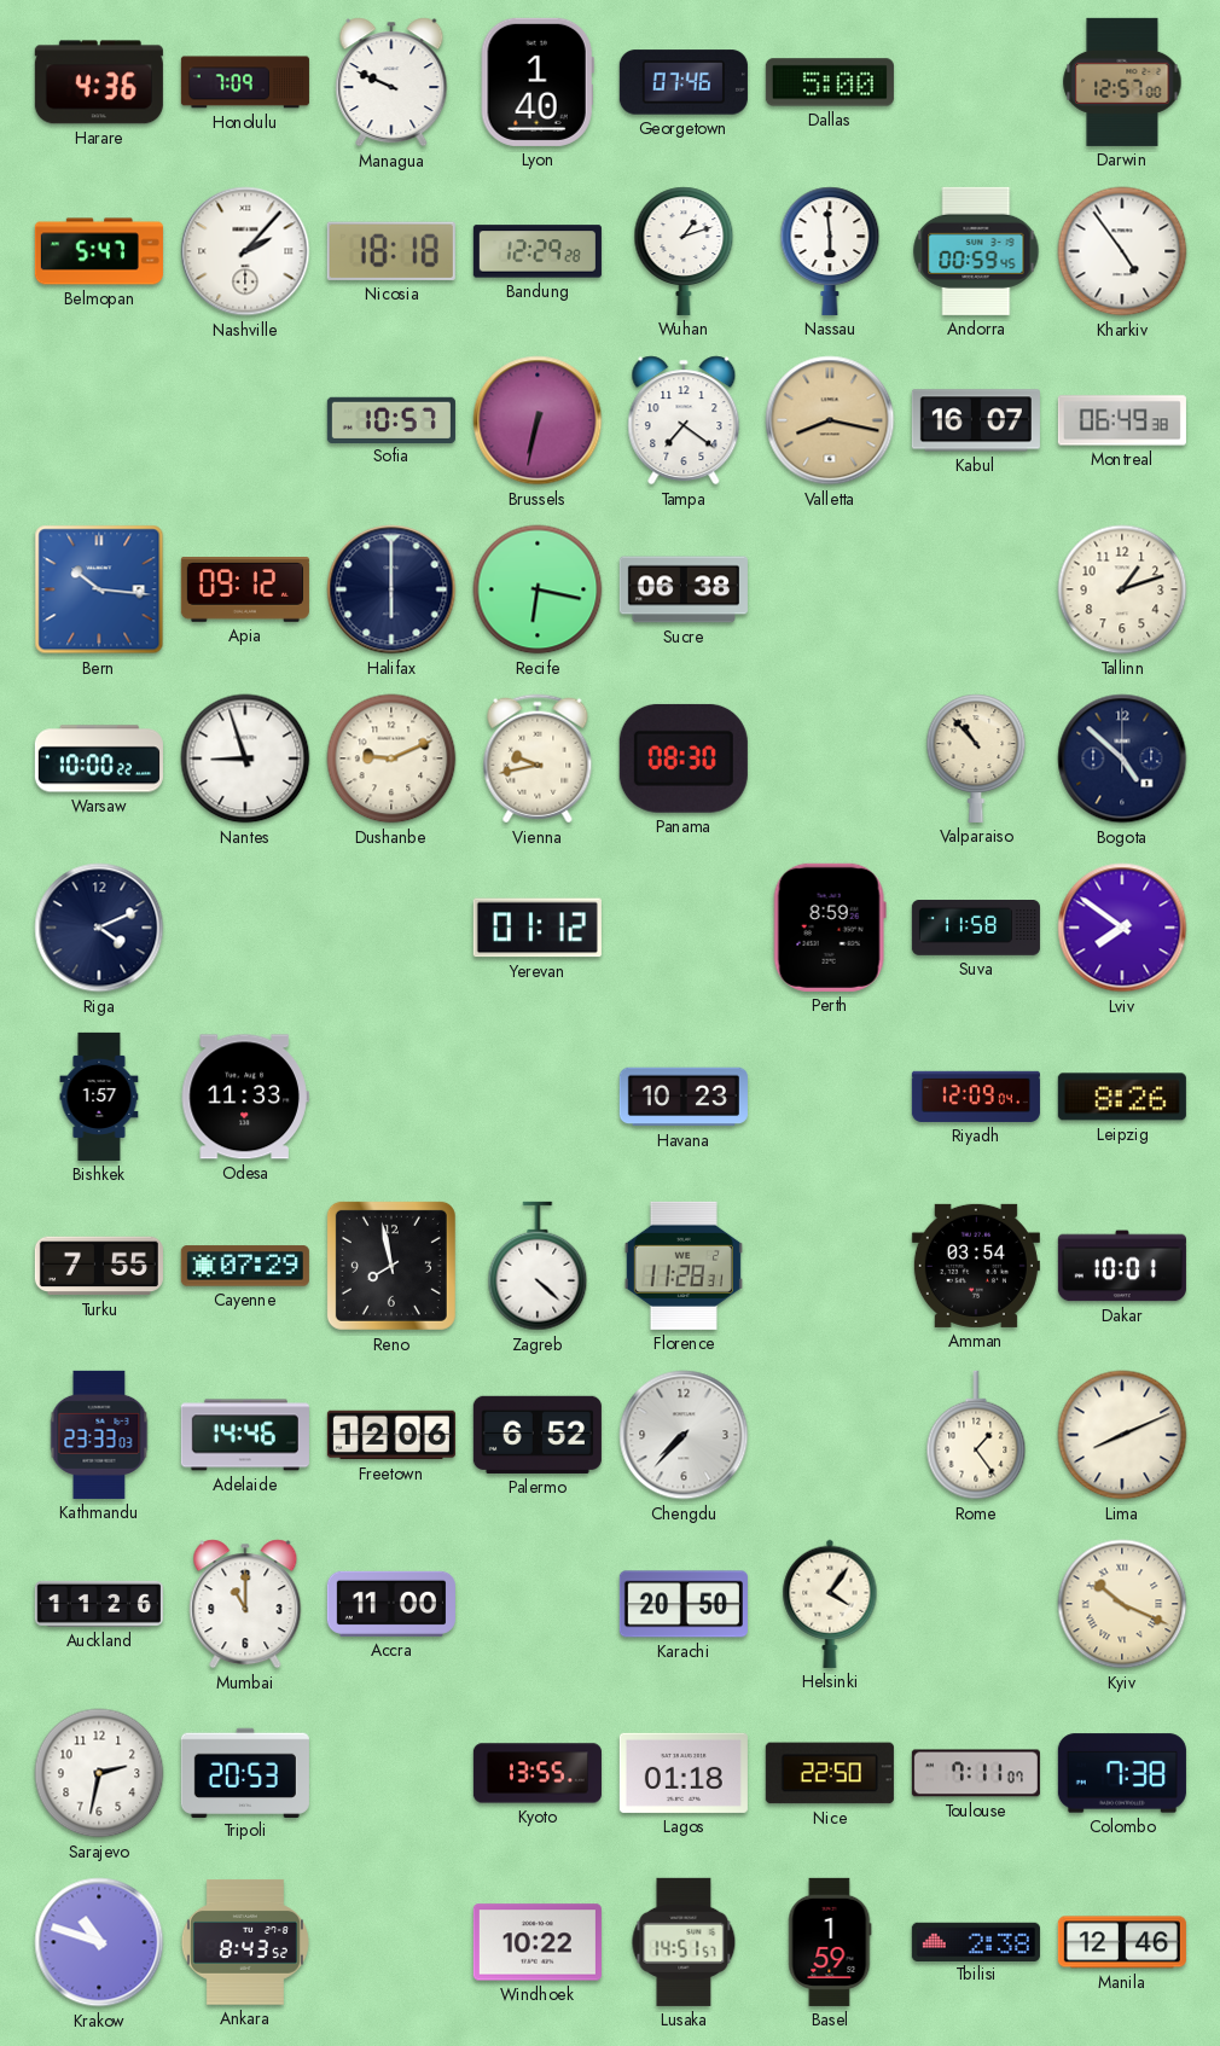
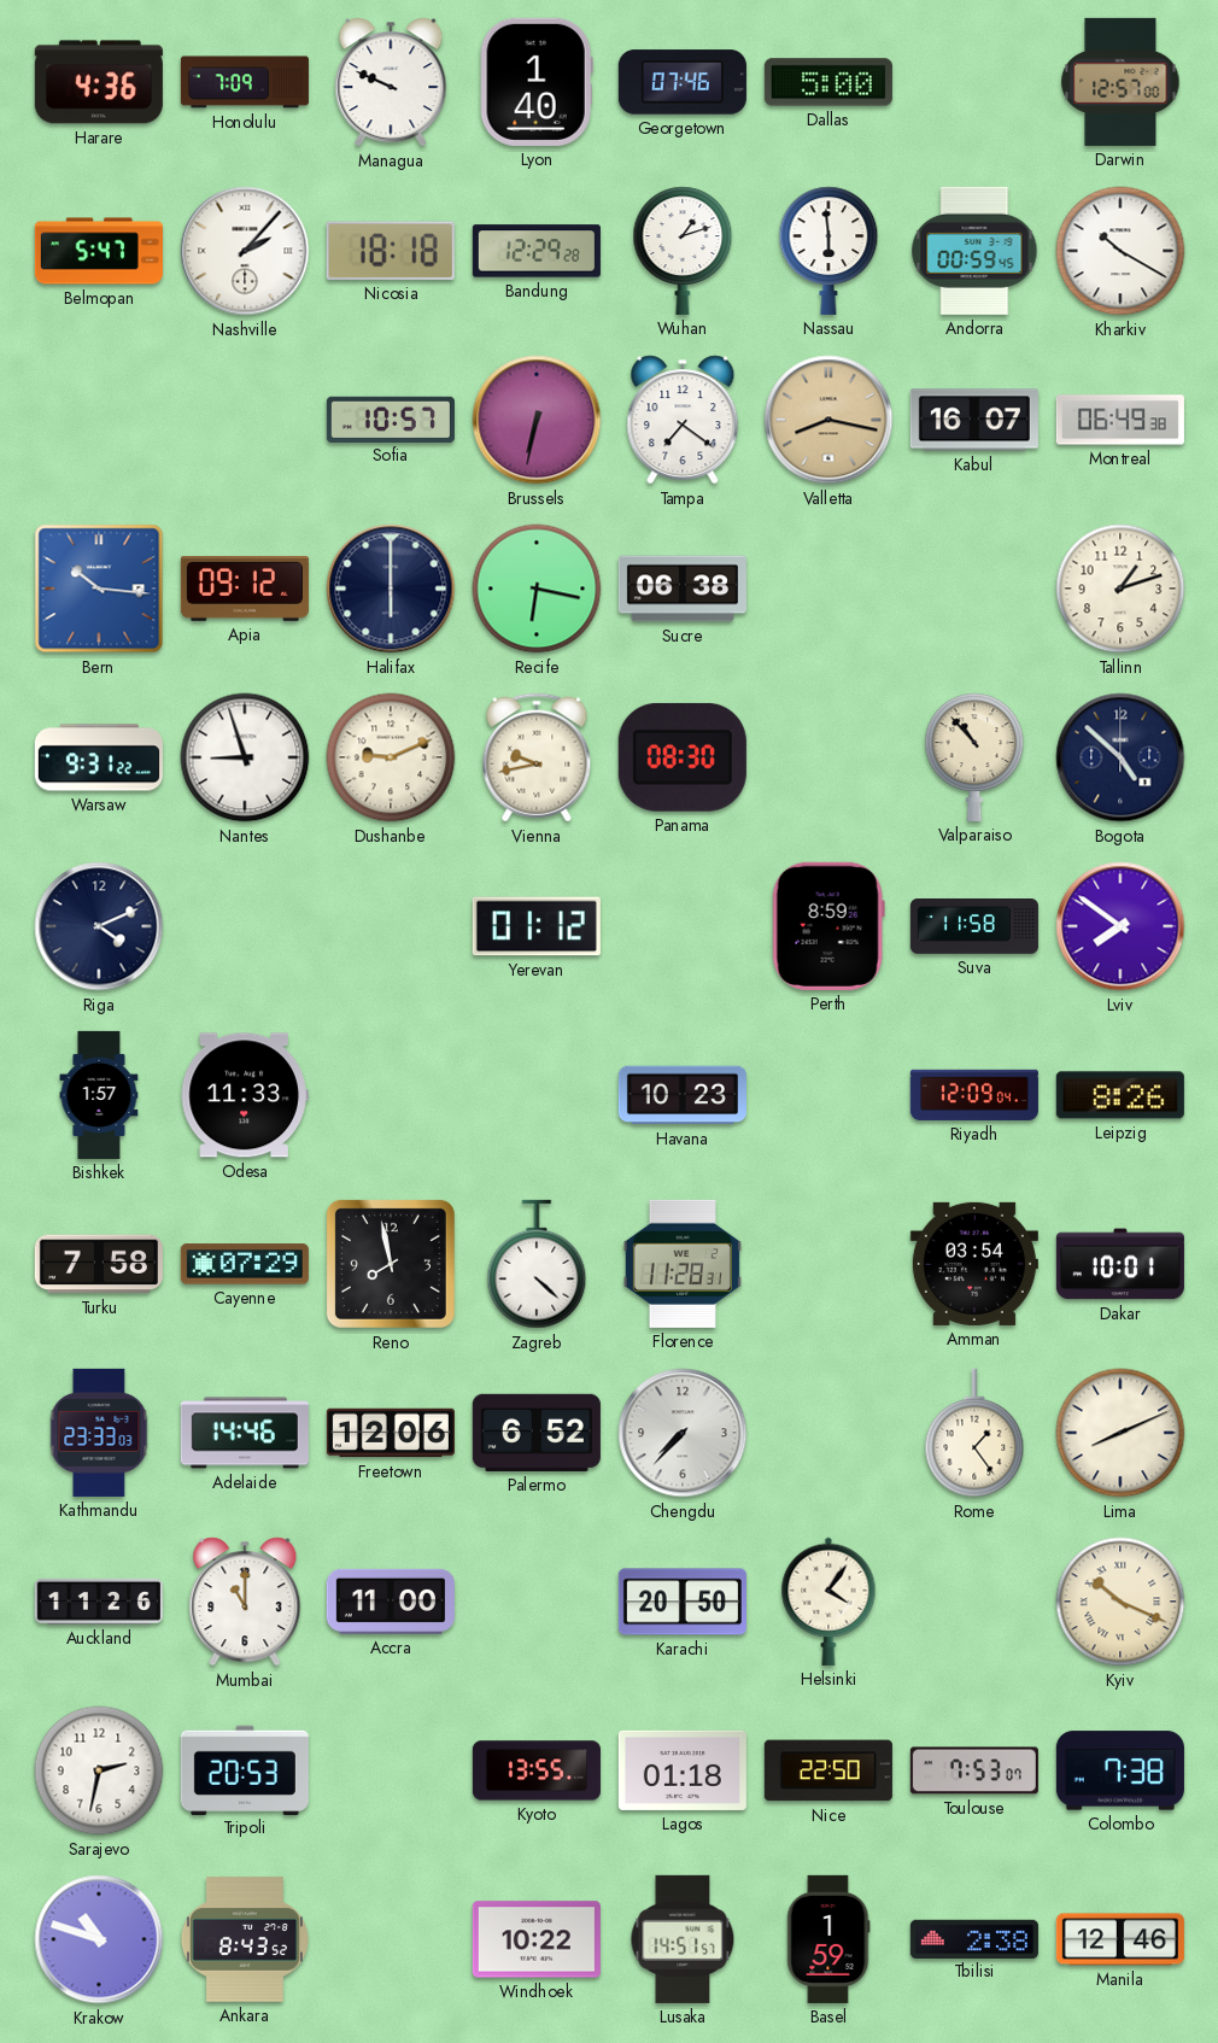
Kharkiv: 4:54 -> 10:20 (1120, 251)
Warsaw: 10:00 -> 9:31 (99, 757)
Turku: 7:55 -> 7:58 (99, 1264)
Toulouse: 7:11 -> 7:53 (974, 1770)
